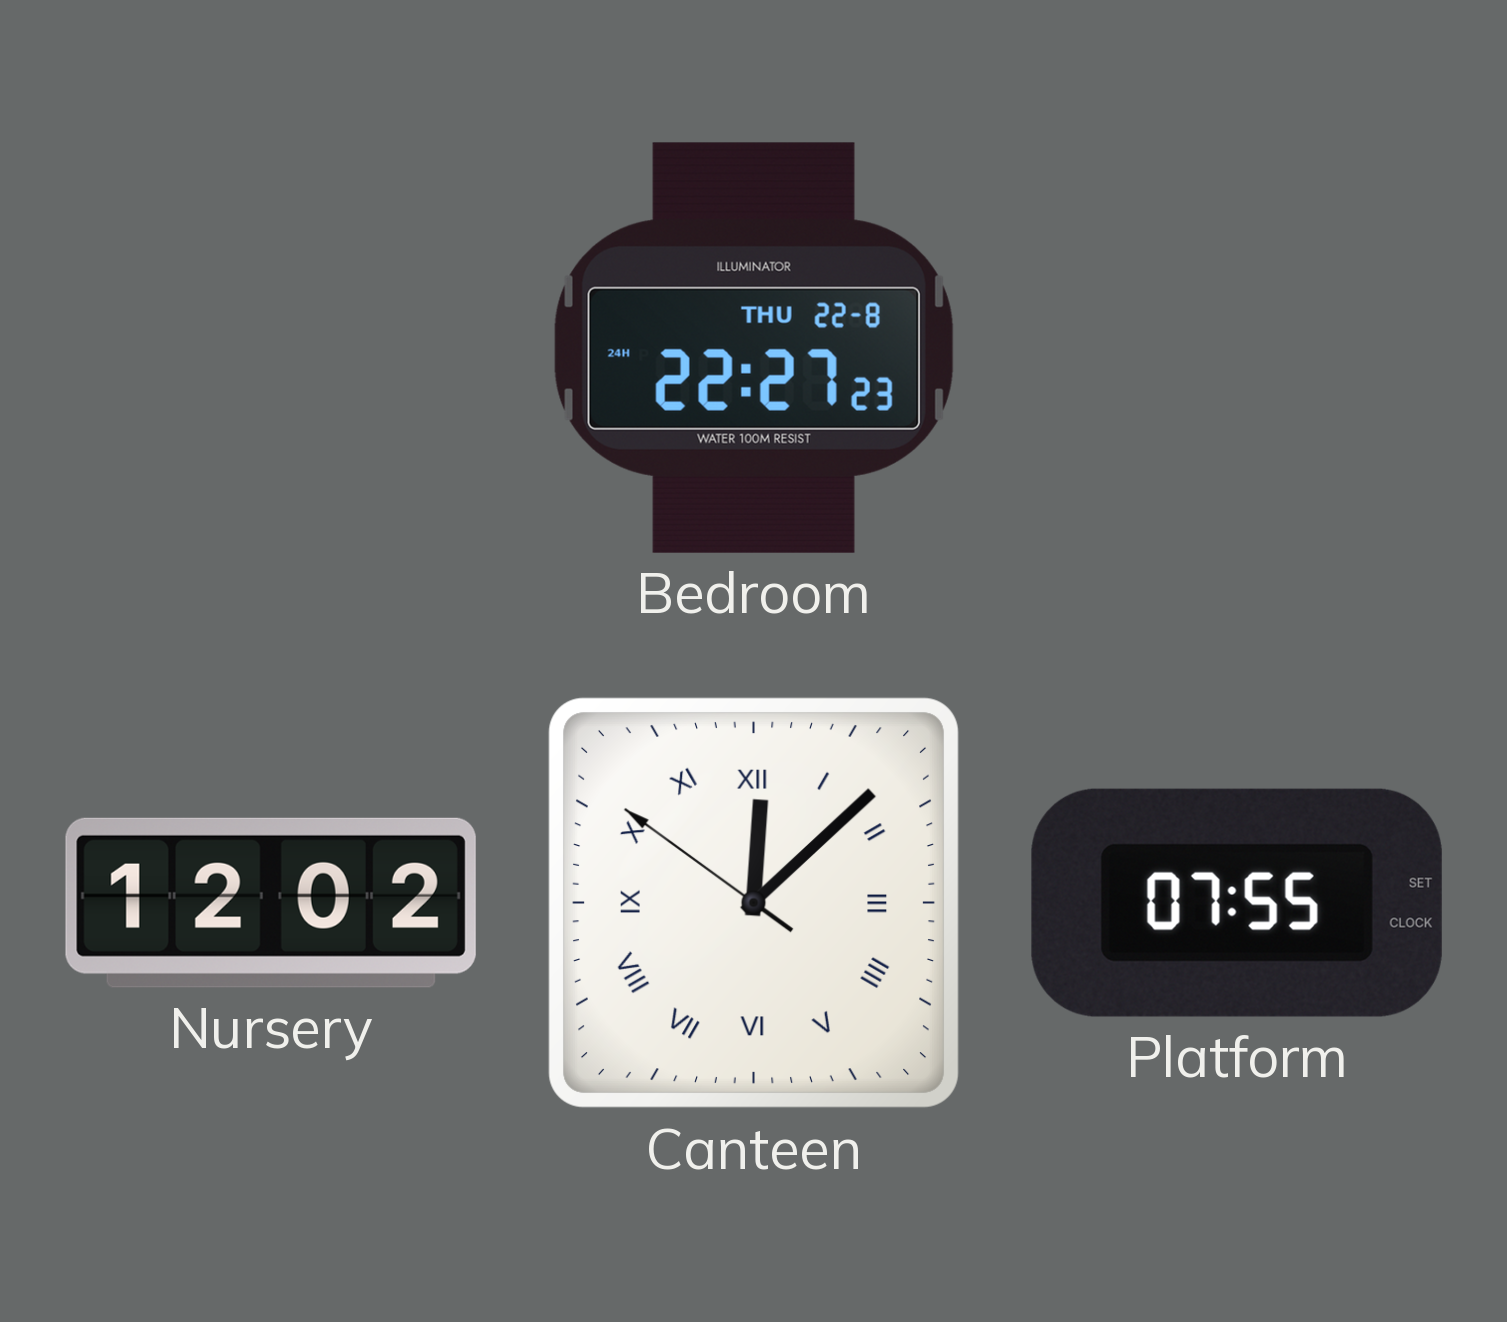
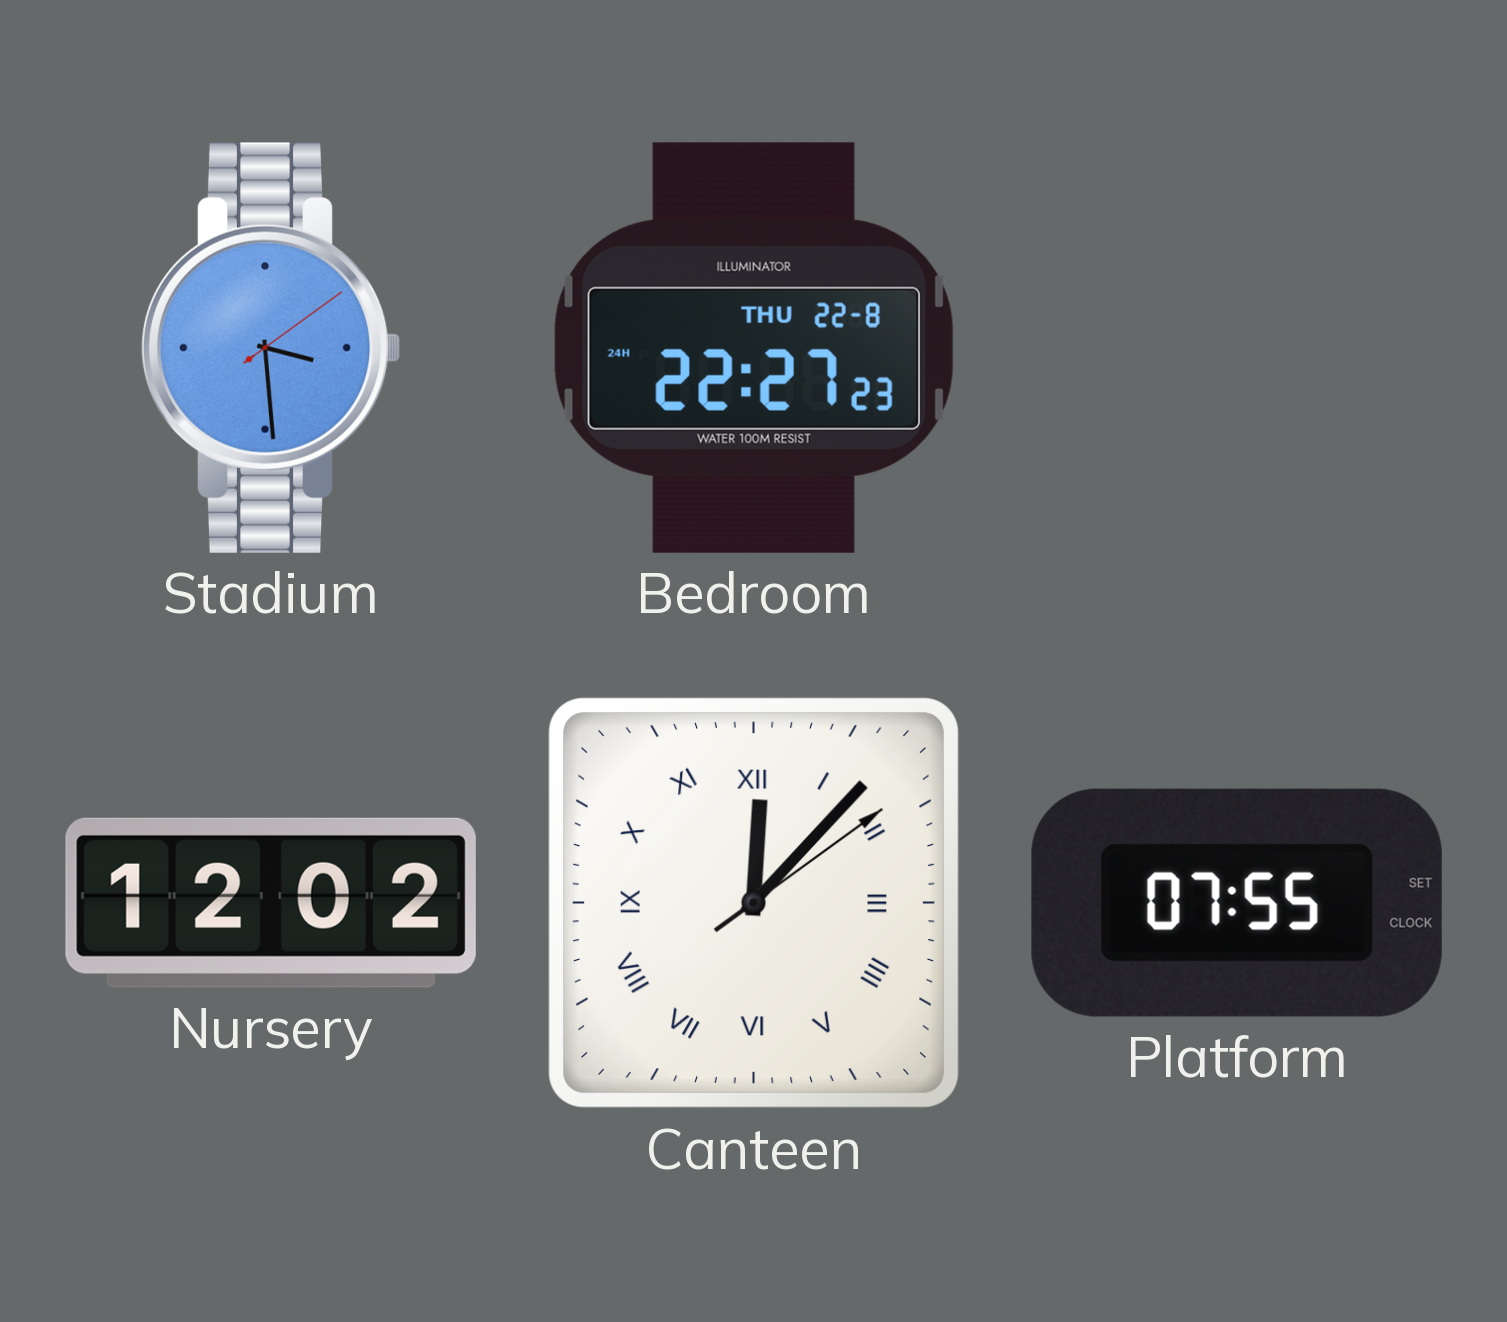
Stadium: none -> 3:29 (271, 348)
Canteen: 12:07:51 -> 12:07:09 (754, 903)
